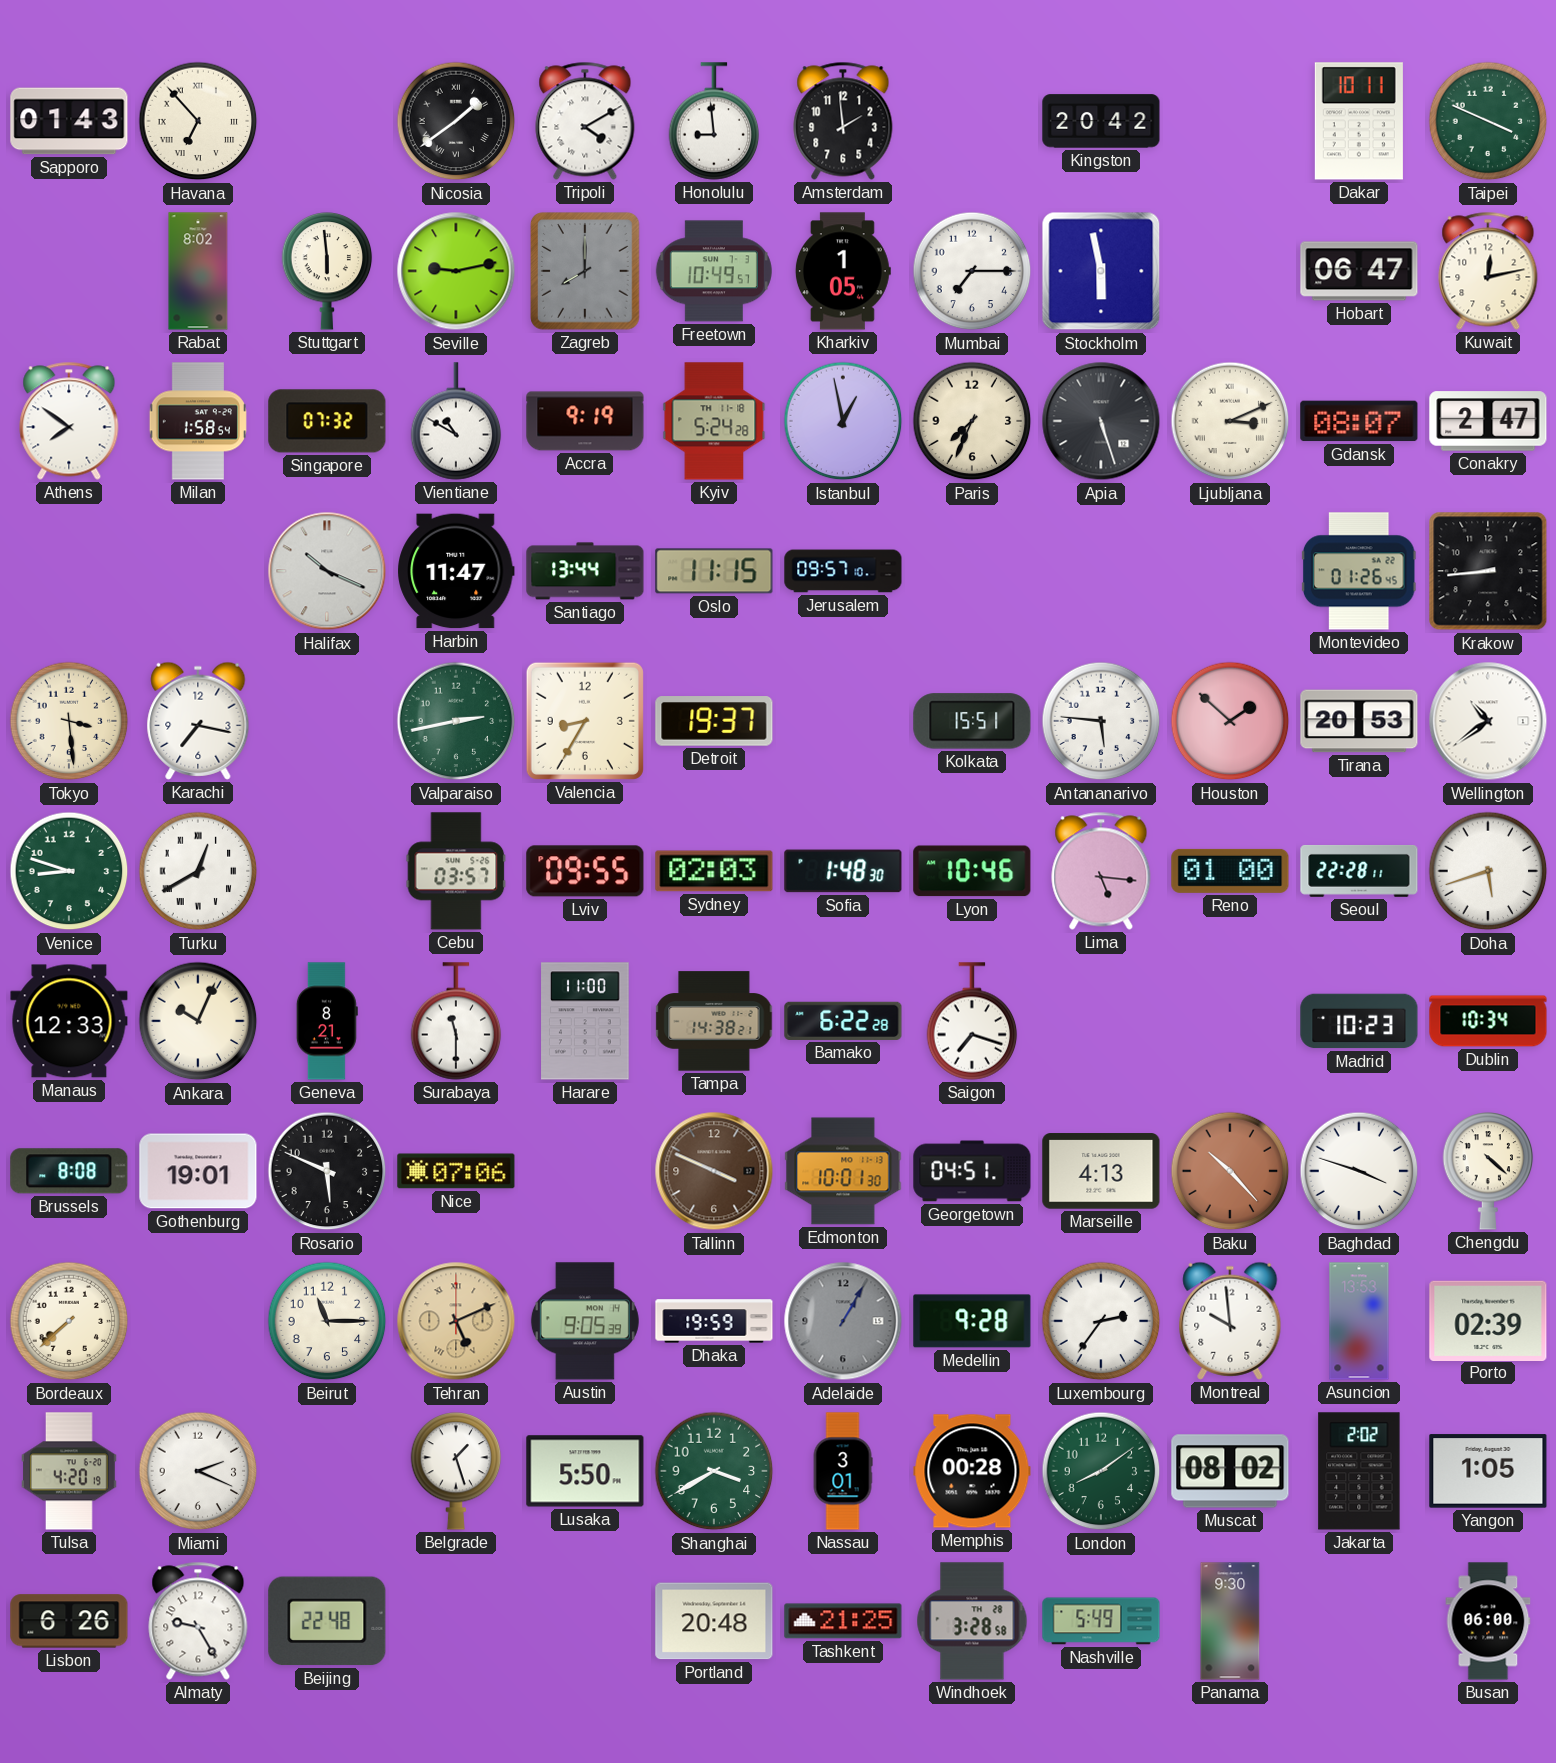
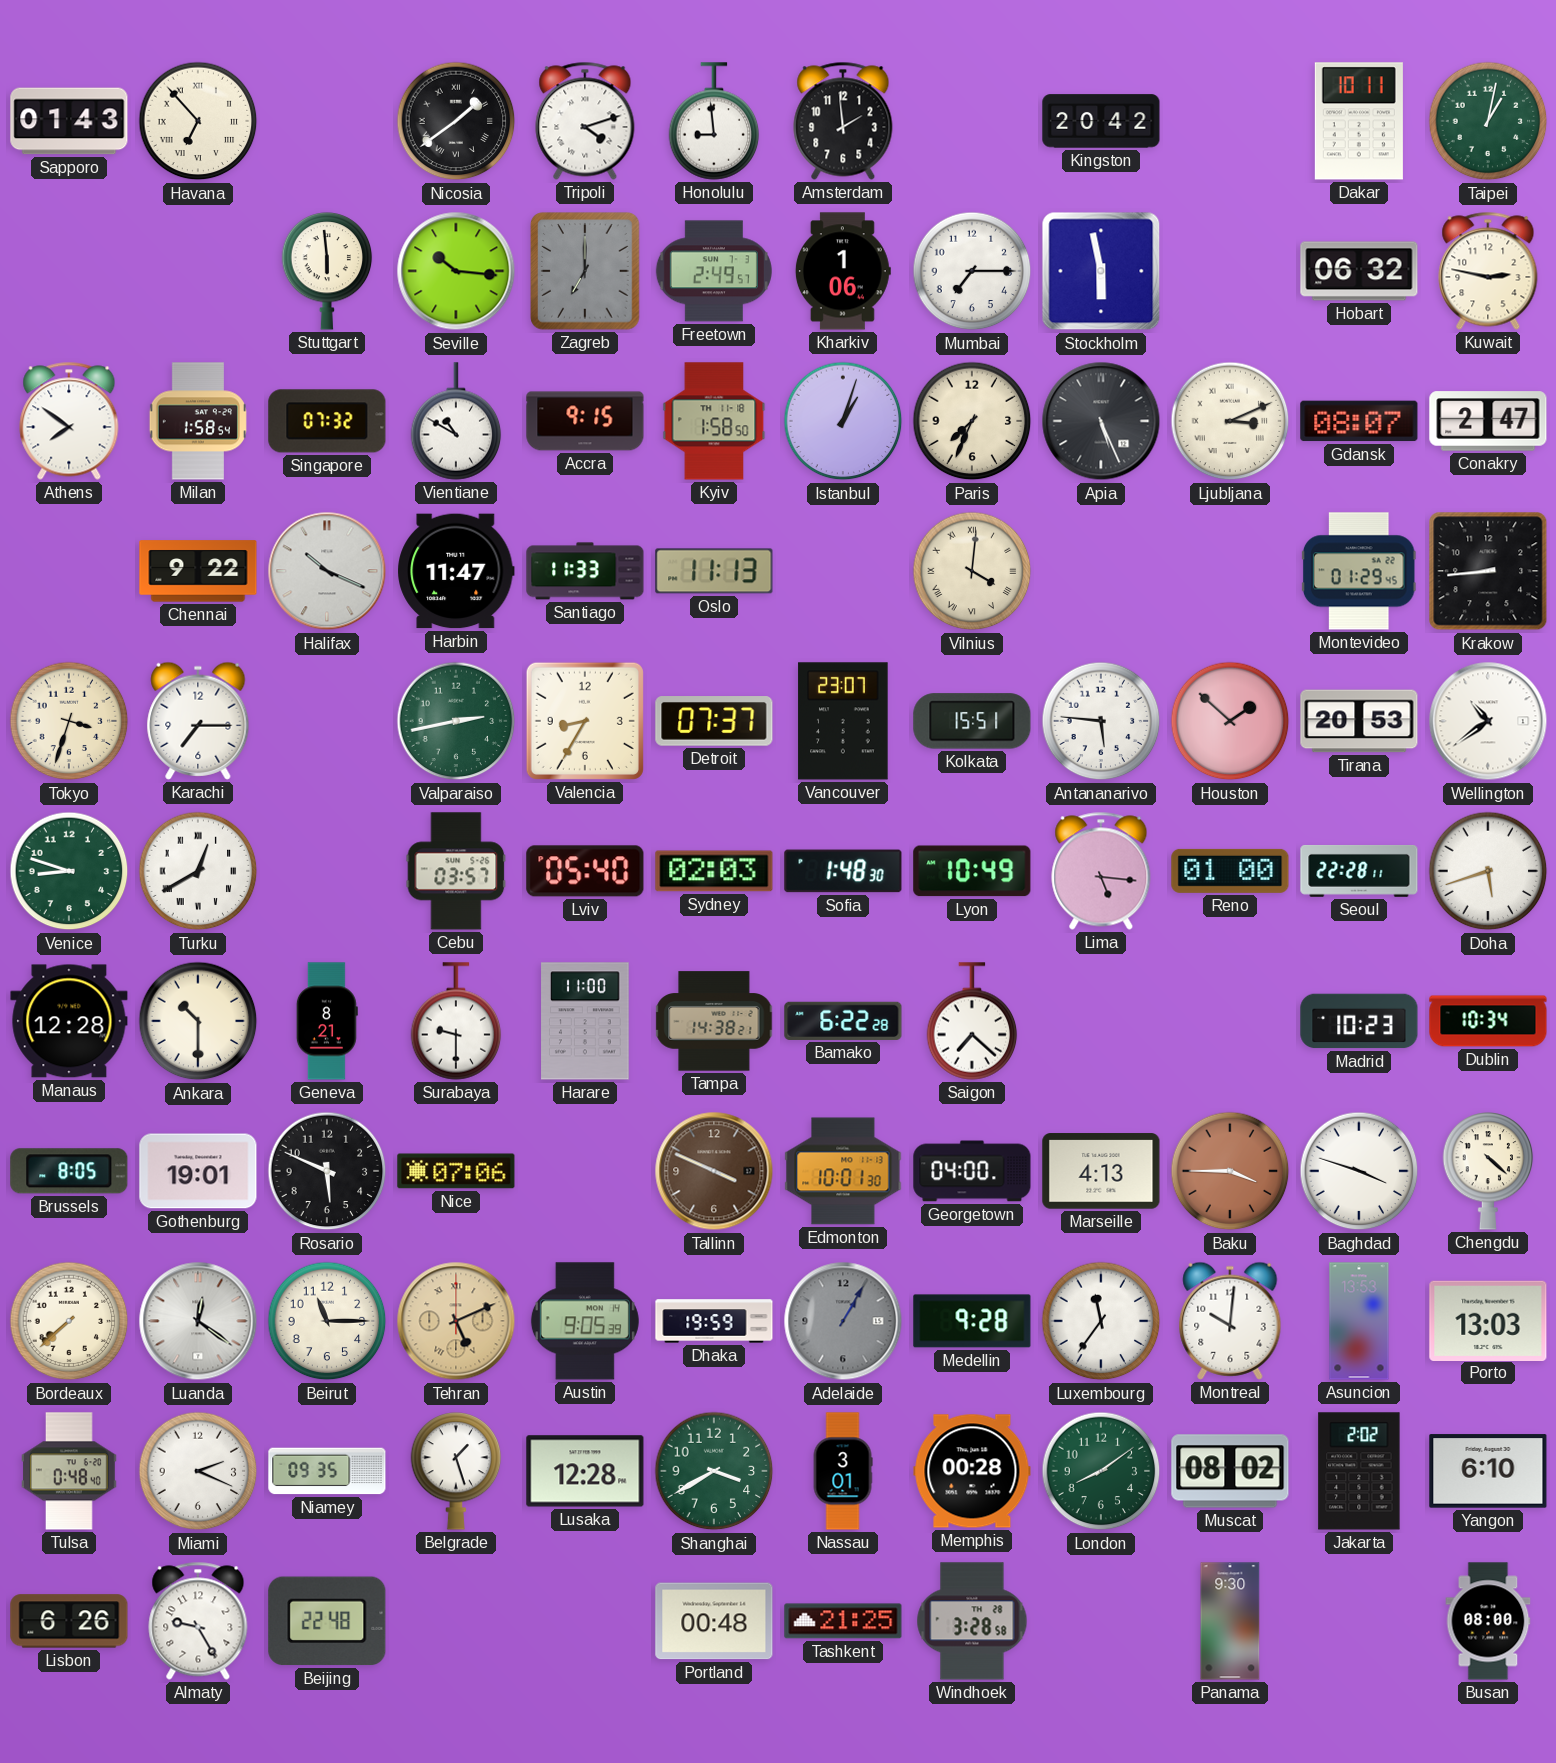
Tripoli: 4:10 -> 4:12 (585, 121)
Taipei: 3:49 -> 1:02 (1488, 121)
Rabat: 8:02 -> none (198, 271)
Seville: 9:13 -> 10:16 (456, 271)
Zagreb: 8:00 -> 7:00 (585, 271)
Freetown: 10:49 -> 2:49 (714, 271)
Kharkiv: 1:05 -> 1:06 (843, 271)
Hobart: 06:47 -> 06:32 (1359, 271)
Kuwait: 12:13 -> 2:47 (1488, 271)
Accra: 9:19 -> 9:15 (585, 421)
Kyiv: 5:24 -> 1:58 (714, 421)
Istanbul: 12:58 -> 1:03 (843, 421)
Apia: 5:27 -> 5:26 (1101, 421)
Chennai: none -> 9:22 (198, 571)
Santiago: 13:44 -> 11:33 (585, 571)
Oslo: 11:15 -> 11:13 (714, 571)
Jerusalem: 09:57 -> none (843, 571)
Vilnius: none -> 4:01 (972, 571)
Montevideo: 01:26 -> 01:29 (1359, 571)
Tokyo: 3:29 -> 3:33 (69, 721)
Karachi: 7:17 -> 7:15 (198, 721)
Detroit: 19:37 -> 07:37 (714, 721)
Vancouver: none -> 23:07 (843, 721)
Lviv: 09:55 -> 05:40 (585, 871)
Lyon: 10:46 -> 10:49 (972, 871)
Manaus: 12:33 -> 12:28 (69, 1021)
Ankara: 10:04 -> 10:30 (198, 1021)
Surabaya: 11:30 -> 9:30 (456, 1021)
Saigon: 7:18 -> 7:22 (972, 1021)
Brussels: 8:08 -> 8:05 (69, 1171)
Georgetown: 04:51 -> 04:00 (972, 1171)
Baku: 10:23 -> 3:45 (1230, 1171)
Luanda: none -> 12:21 (198, 1321)
Luxembourg: 2:36 -> 11:36 (1101, 1321)
Montreal: 9:59 -> 10:01 (1230, 1321)
Porto: 02:39 -> 13:03 (1488, 1320)
Tulsa: 4:20 -> 0:48 (70, 1471)
Niamey: none -> 09:35 (327, 1471)
Lusaka: 5:50 -> 12:28 (585, 1471)
Yangon: 1:05 -> 6:10 (1488, 1471)
Portland: 20:48 -> 00:48 (714, 1621)
Nashville: 5:49 -> none (1101, 1621)
Busan: 06:00 -> 08:00 (1488, 1621)
